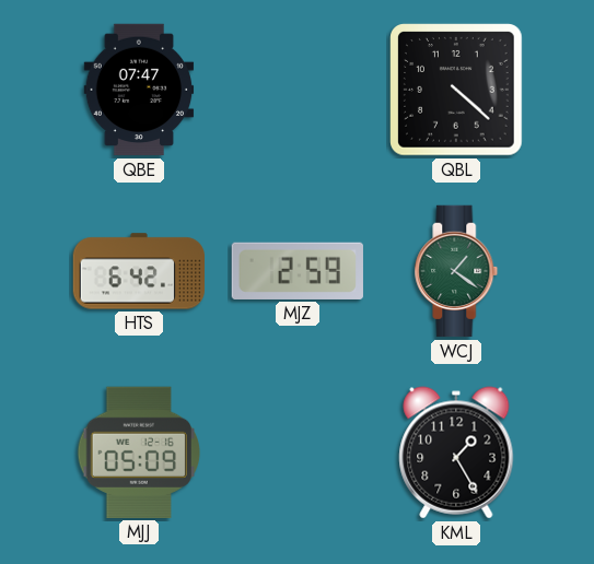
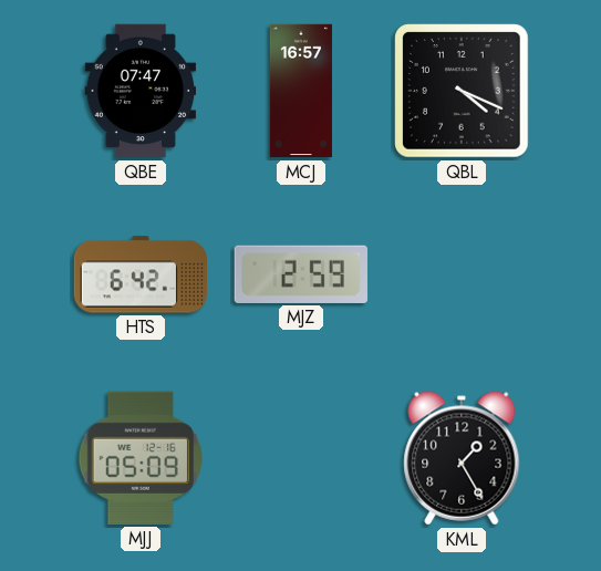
MCJ: none -> 16:57 (301, 91)
QBL: 4:22 -> 4:19 (462, 91)
WCJ: 1:21 -> none (456, 271)
